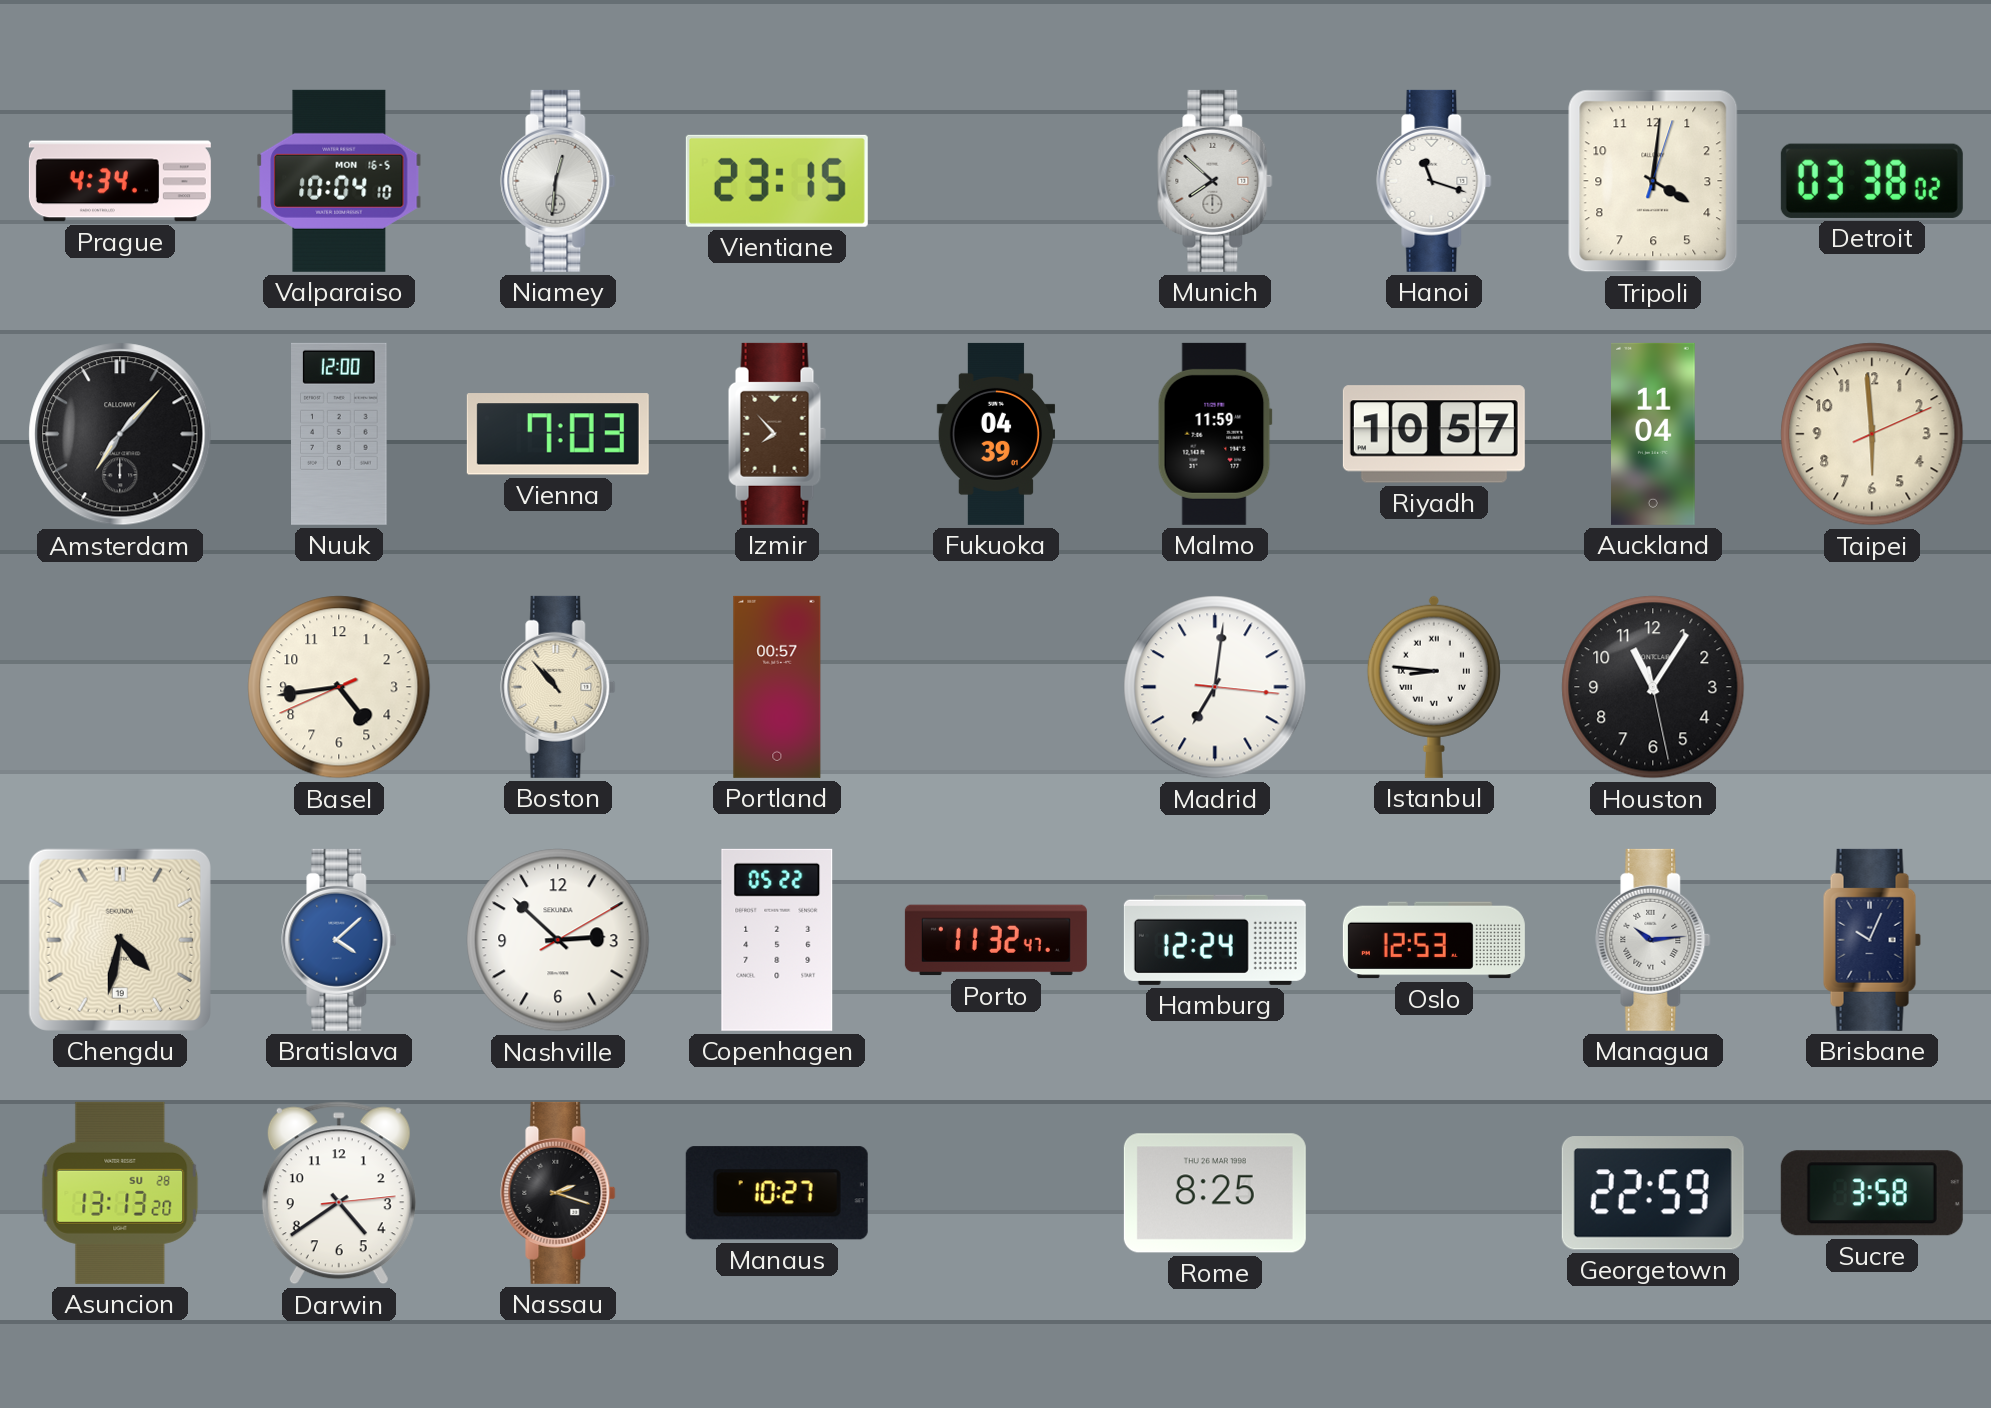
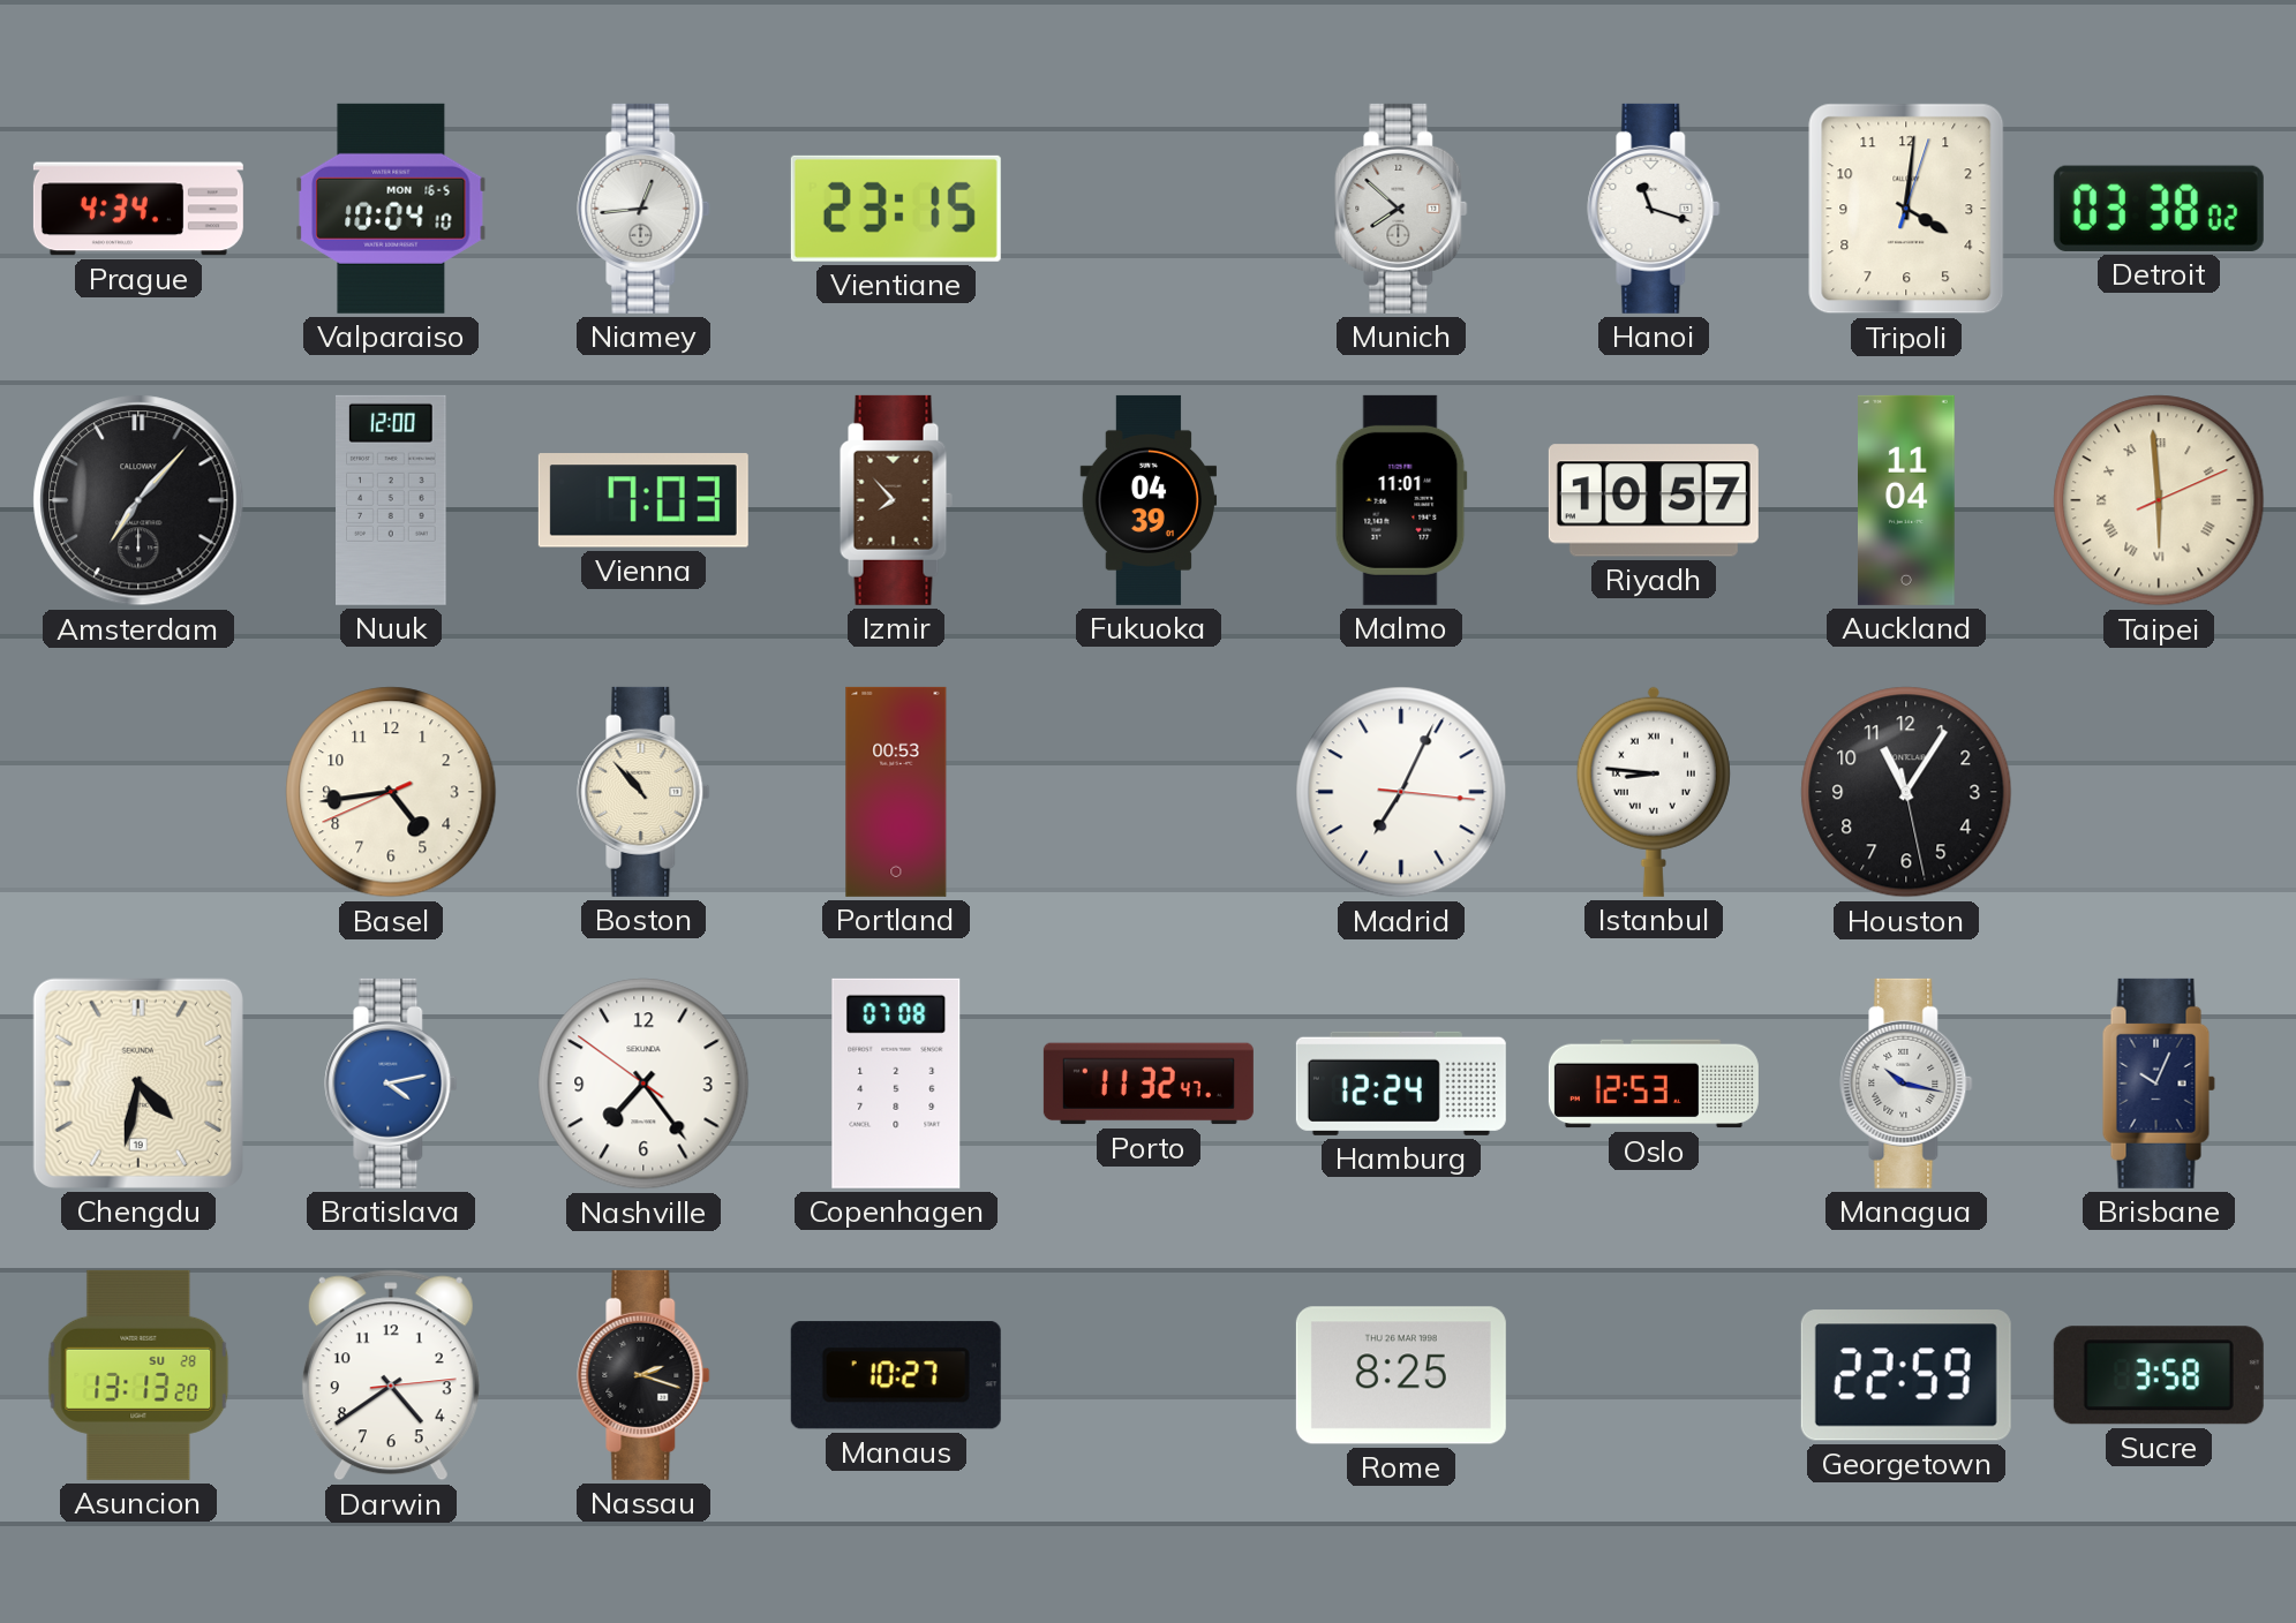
Niamey: 12:31 -> 12:44 (643, 209)
Malmo: 11:59 -> 11:01 (1401, 500)
Taipei numerals: Arabic -> Roman (2159, 500)
Portland: 00:57 -> 00:53 (896, 792)
Madrid: 7:01 -> 7:04 (1401, 792)
Bratislava: 4:08 -> 4:13 (391, 1084)
Nashville: 2:52 -> 7:23 (643, 1084)
Copenhagen: 05:22 -> 07:08 (896, 1084)
Managua: 10:14 -> 10:17 (1906, 1084)
